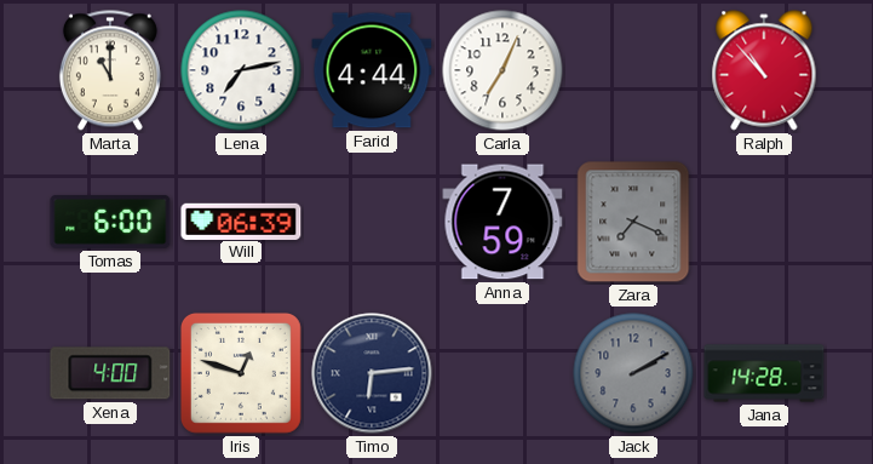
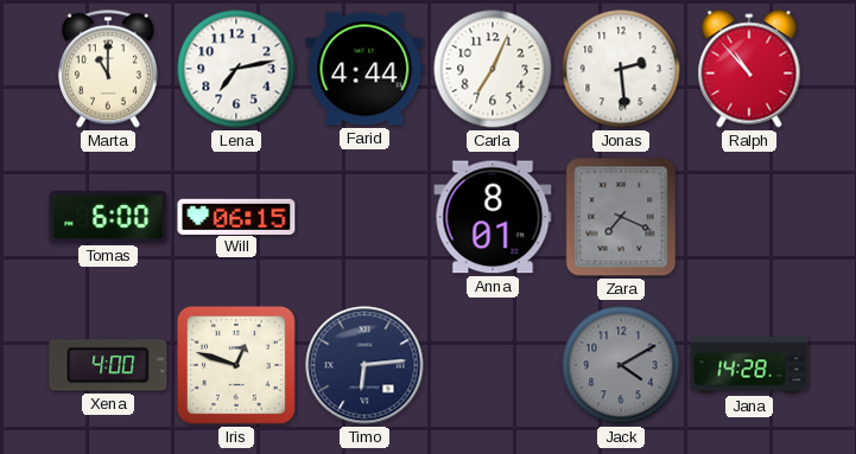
Jonas: none -> 2:29 (621, 69)
Will: 06:39 -> 06:15 (236, 216)
Anna: 7:59 -> 8:01 (493, 217)
Jack: 2:10 -> 4:10 (621, 365)
